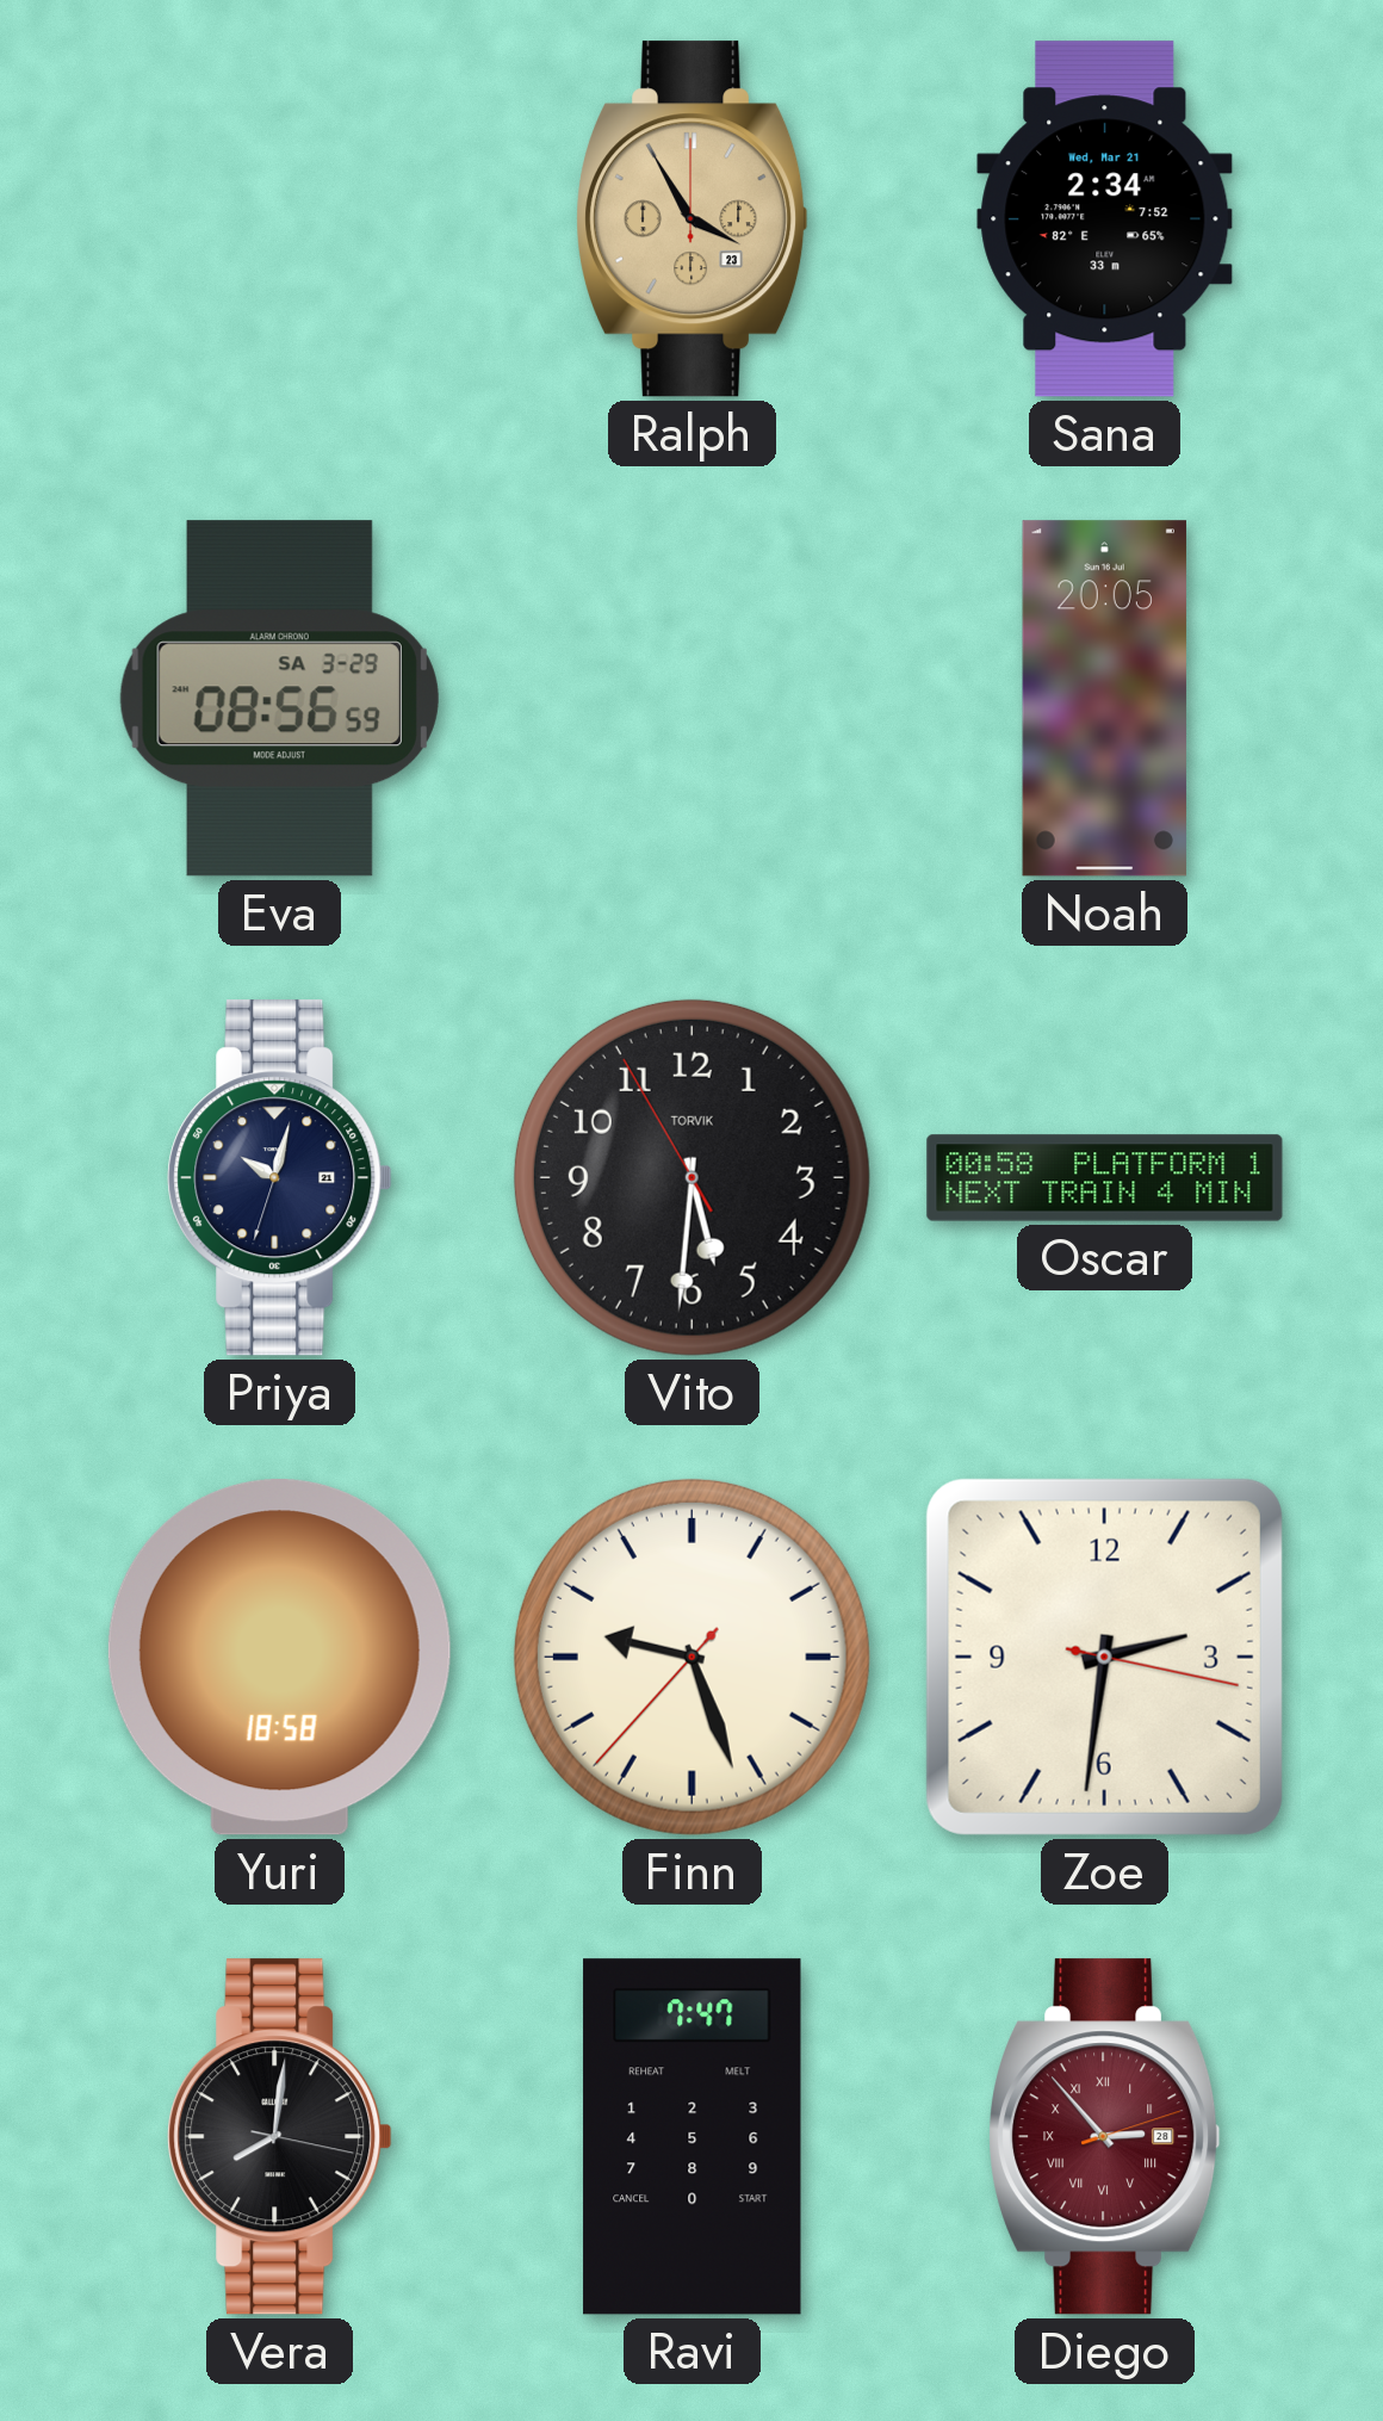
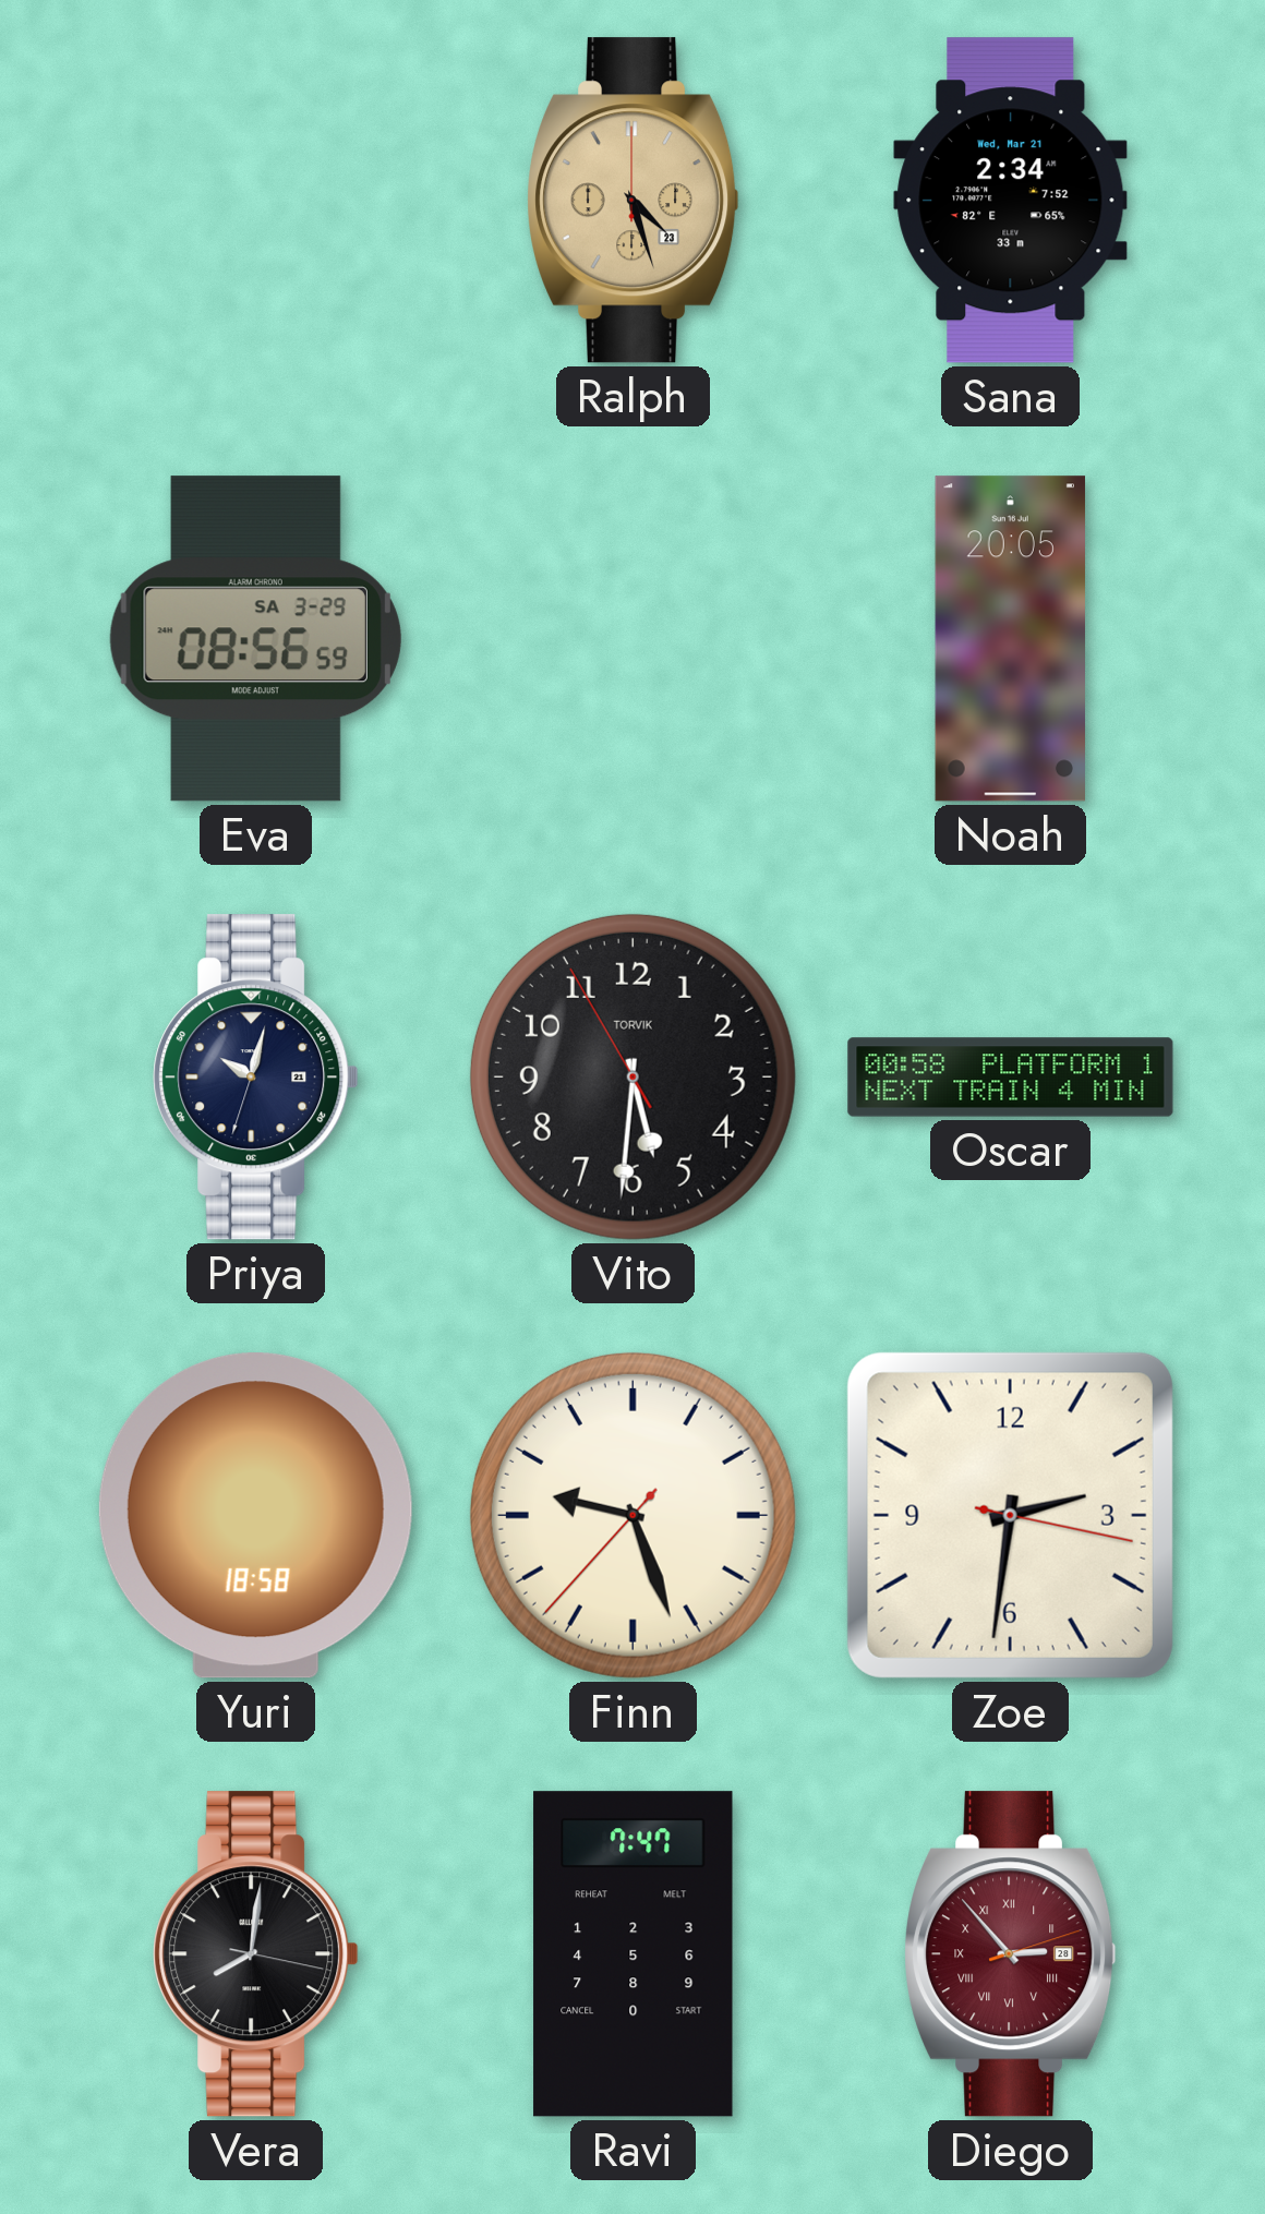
Ralph: 3:55 -> 4:27 (634, 201)
